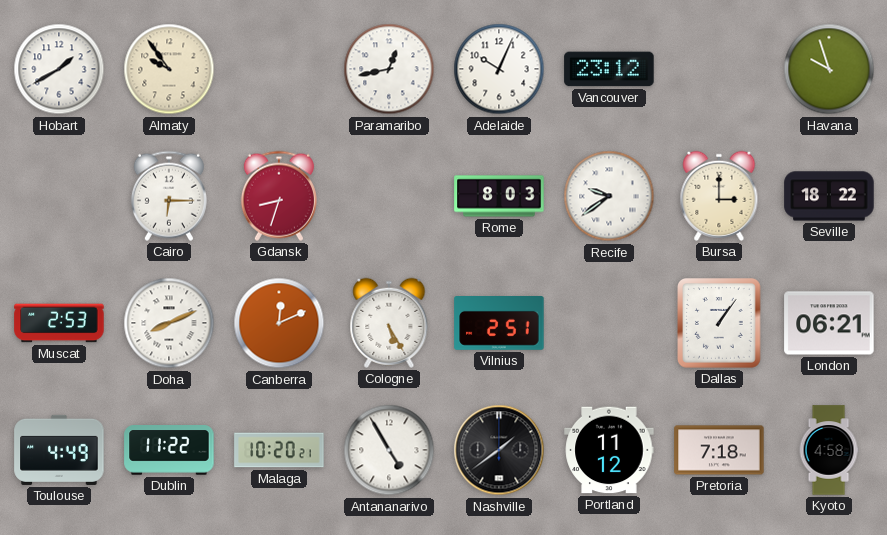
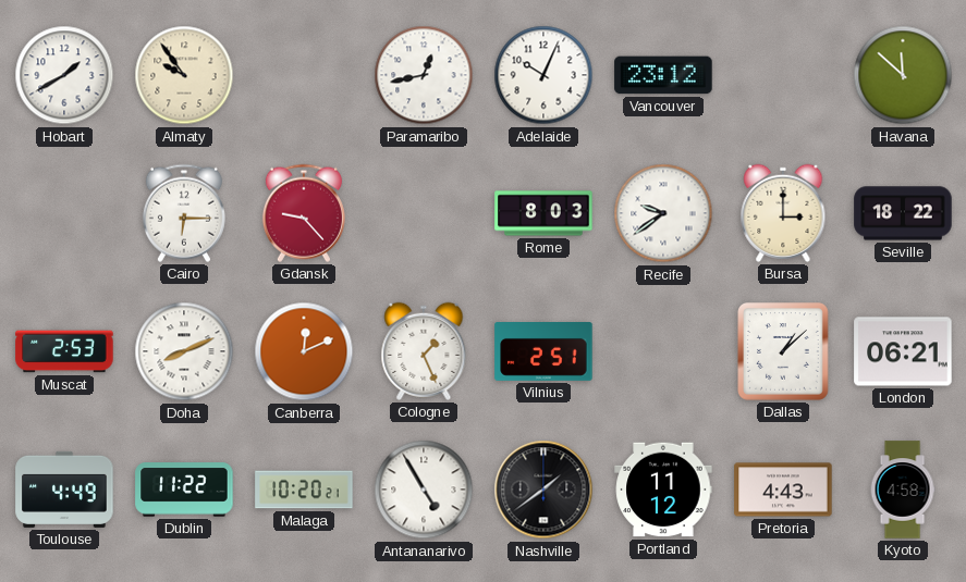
Havana: 9:57 -> 11:52 (903, 75)
Gdansk: 8:33 -> 9:23 (304, 213)
Cologne: 5:25 -> 1:26 (424, 351)
Dallas: 1:06 -> 1:08 (784, 352)
Pretoria: 7:18 -> 4:43 (783, 490)
